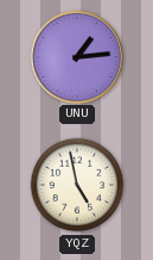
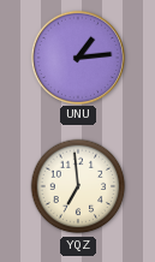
YQZ: 4:58 -> 6:59 (78, 186)
